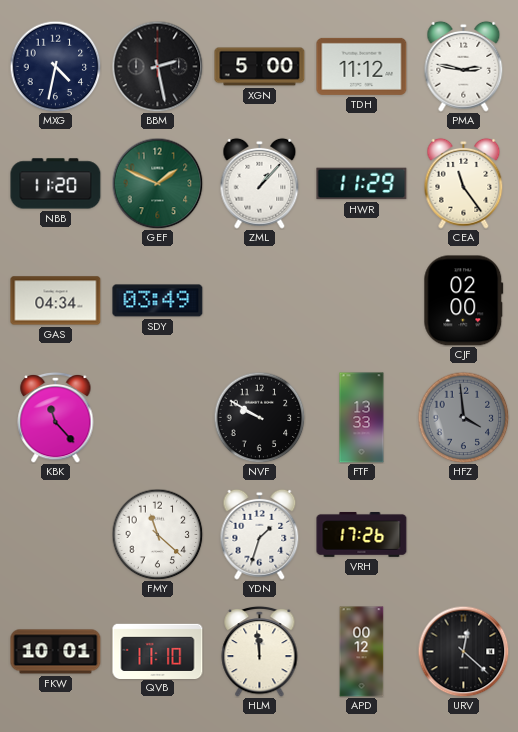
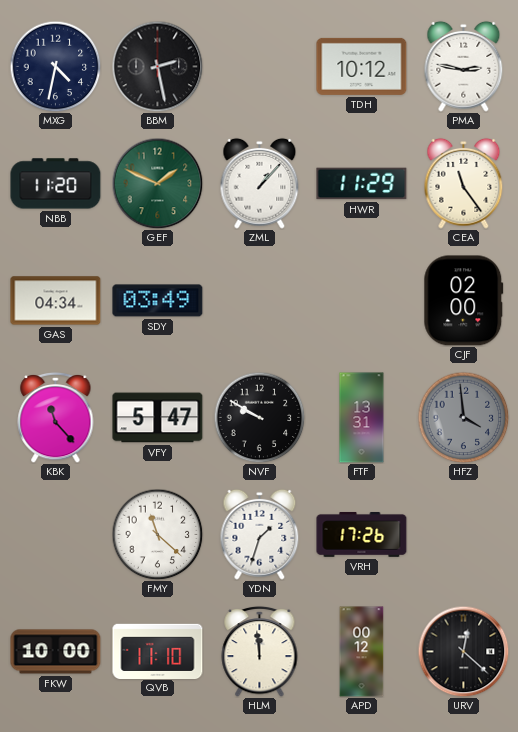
XGN: 5:00 -> none (260, 67)
TDH: 11:12 -> 10:12 (362, 66)
VFY: none -> 5:47 (158, 418)
FTF: 13:33 -> 13:31 (362, 418)
FKW: 10:01 -> 10:00 (56, 652)
